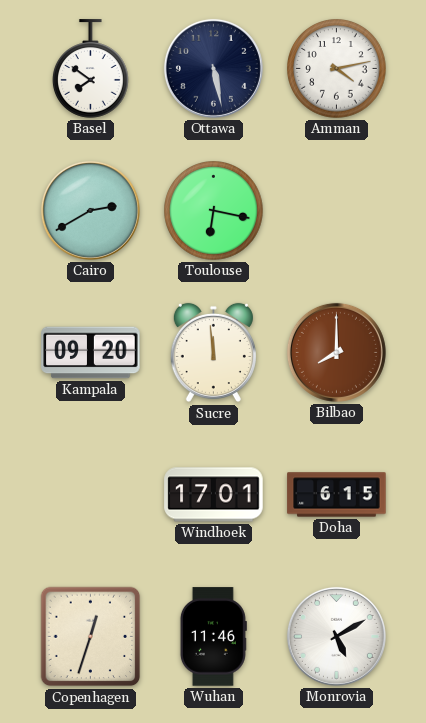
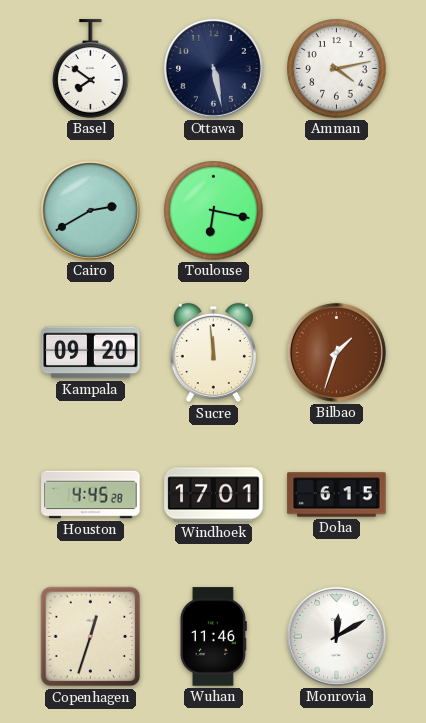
Bilbao: 8:00 -> 1:33 (336, 352)
Houston: none -> 4:45 (91, 495)
Monrovia: 5:10 -> 12:10 (336, 636)
